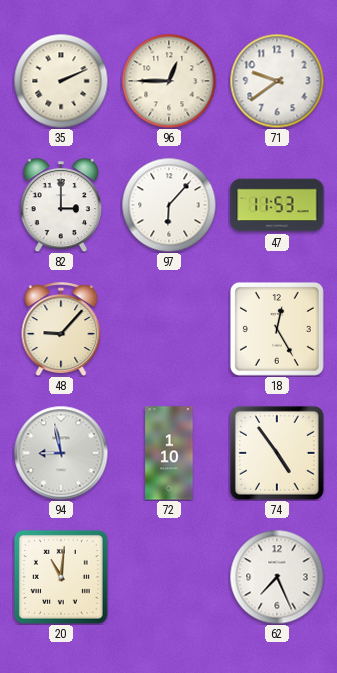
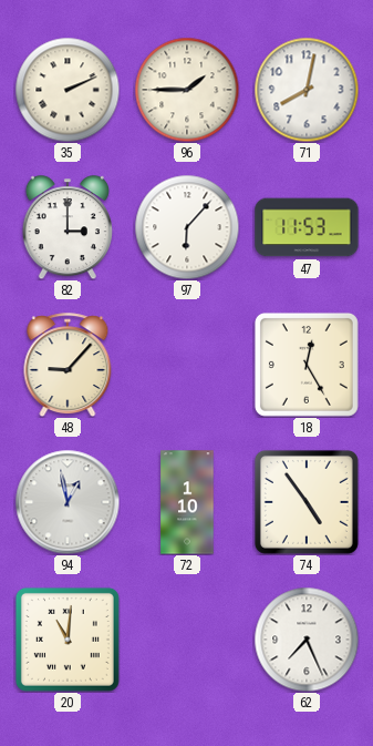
96: 12:45 -> 1:45 (187, 90)
71: 9:39 -> 8:02 (307, 90)
94: 8:58 -> 12:58 (68, 502)
